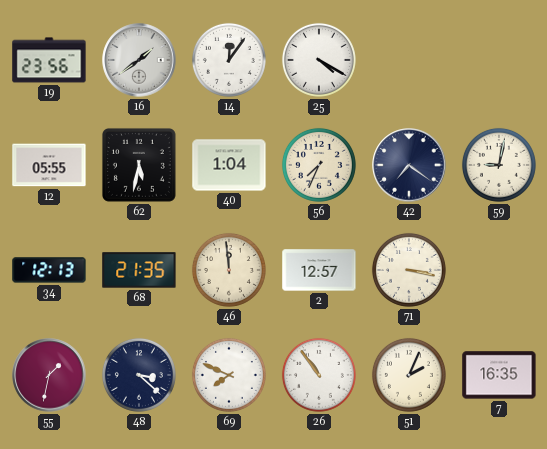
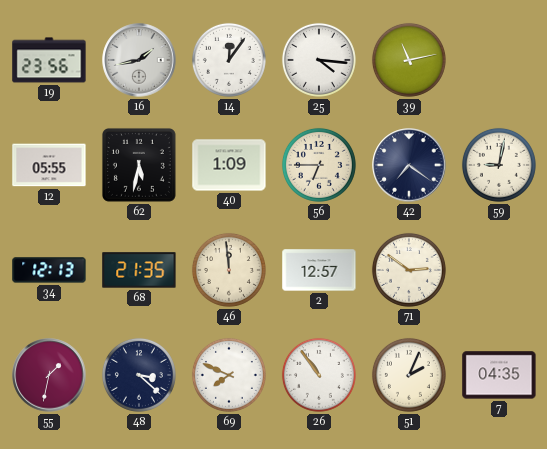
16: 1:39 -> 1:43 (139, 60)
25: 4:20 -> 4:16 (319, 60)
39: none -> 11:13 (409, 60)
40: 1:04 -> 1:09 (229, 165)
56: 7:34 -> 6:45 (319, 165)
71: 3:17 -> 2:51 (409, 270)
7: 16:35 -> 04:35 (499, 375)
